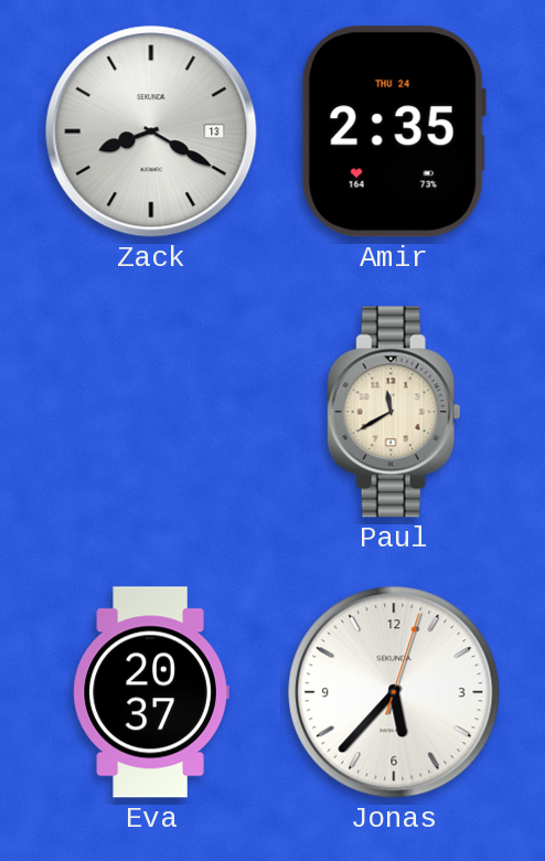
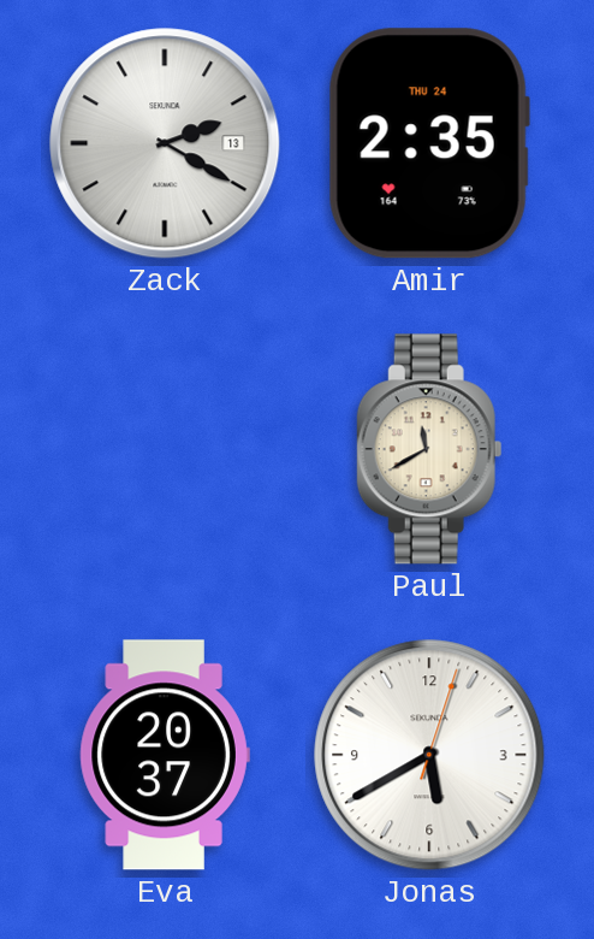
Zack: 8:20 -> 2:20 (165, 143)
Jonas: 5:37 -> 5:40 (429, 755)
